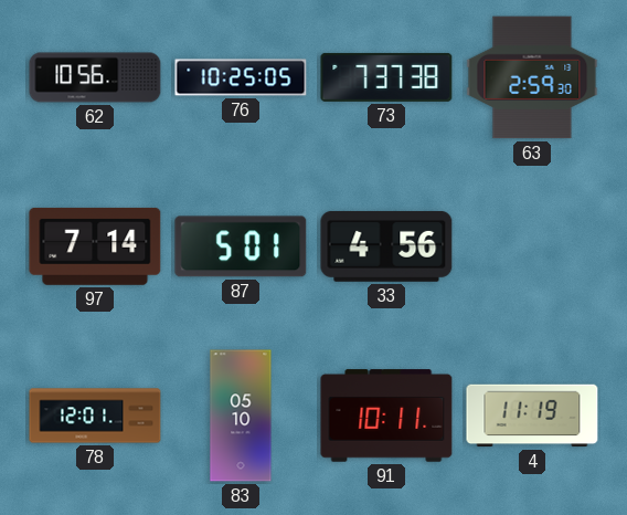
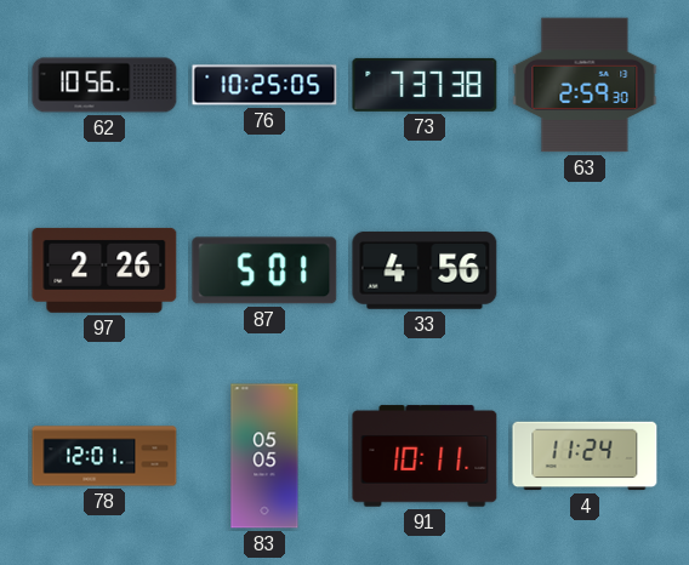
97: 7:14 -> 2:26 (104, 270)
83: 05:10 -> 05:05 (264, 456)
4: 11:19 -> 11:24 (585, 456)
